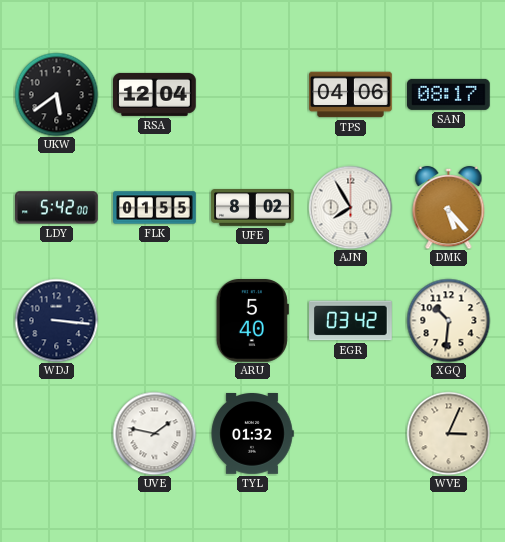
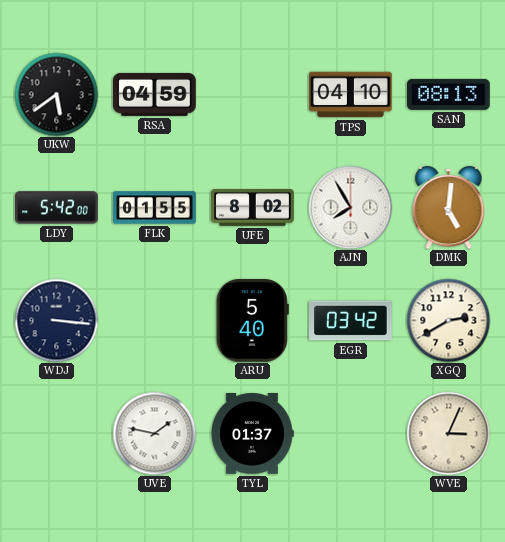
RSA: 12:04 -> 04:59 (155, 94)
TPS: 04:06 -> 04:10 (351, 95)
SAN: 08:17 -> 08:13 (449, 94)
DMK: 5:23 -> 5:01 (449, 207)
XGQ: 10:31 -> 2:40 (448, 320)
TYL: 01:32 -> 01:37 (252, 434)
